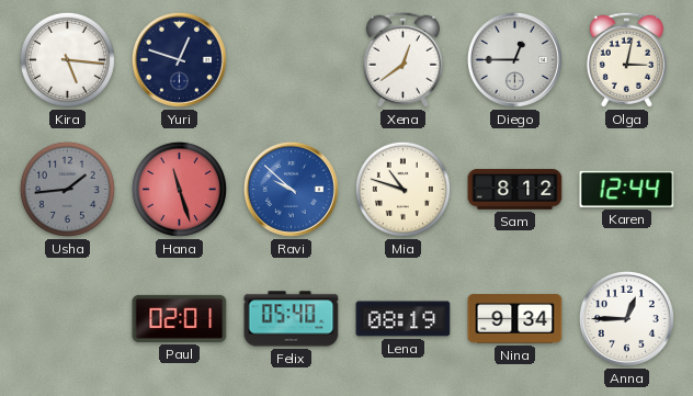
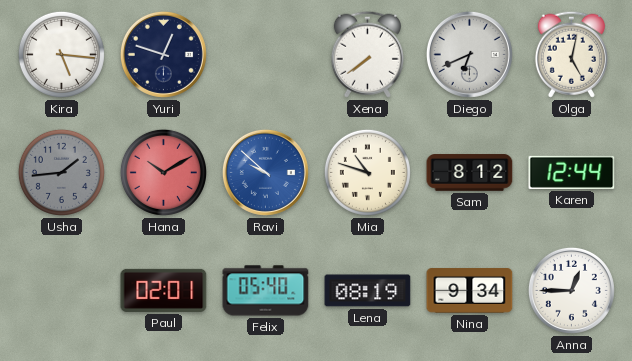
Xena: 12:39 -> 7:39 (367, 54)
Diego: 12:45 -> 6:41 (469, 54)
Olga: 3:02 -> 5:02 (571, 54)
Hana: 11:27 -> 10:10 (163, 172)
